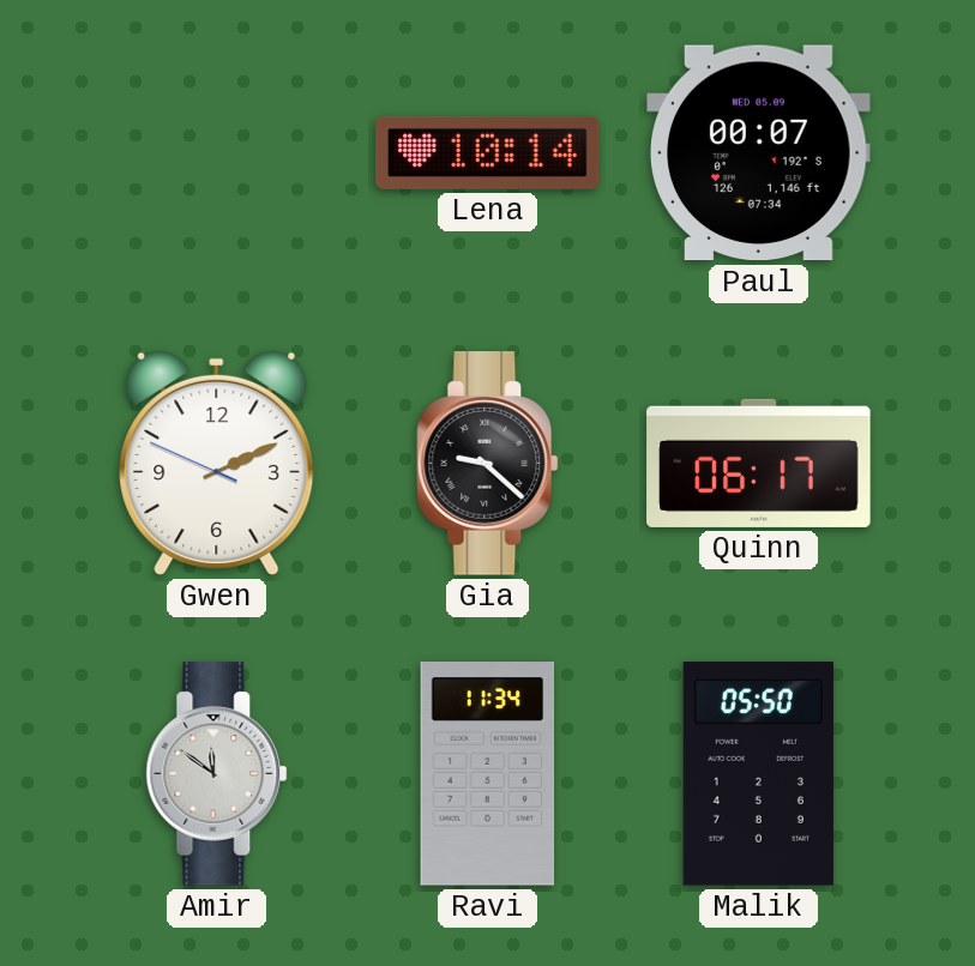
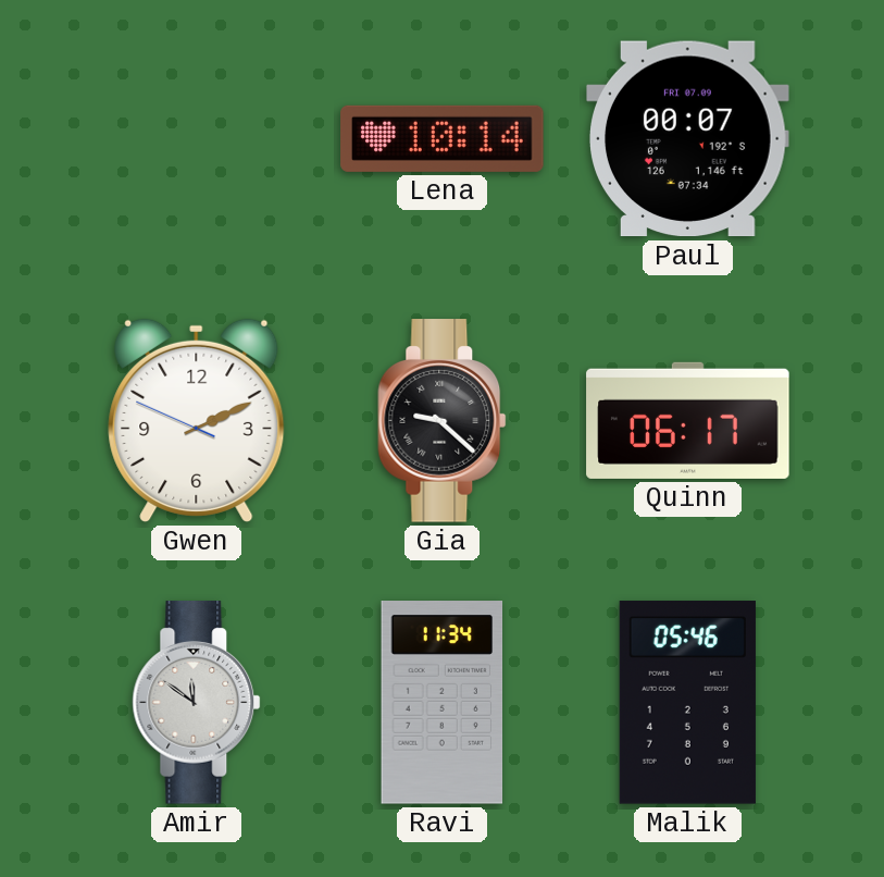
Paul date: WED 05.09 -> FRI 07.09 (688, 139)
Malik: 05:50 -> 05:46 (687, 703)
